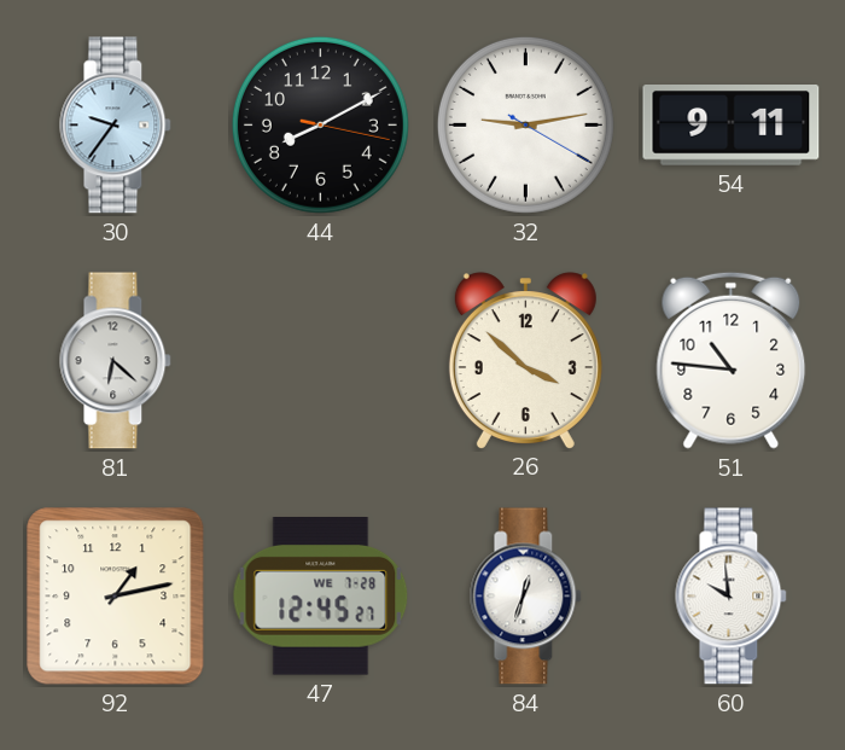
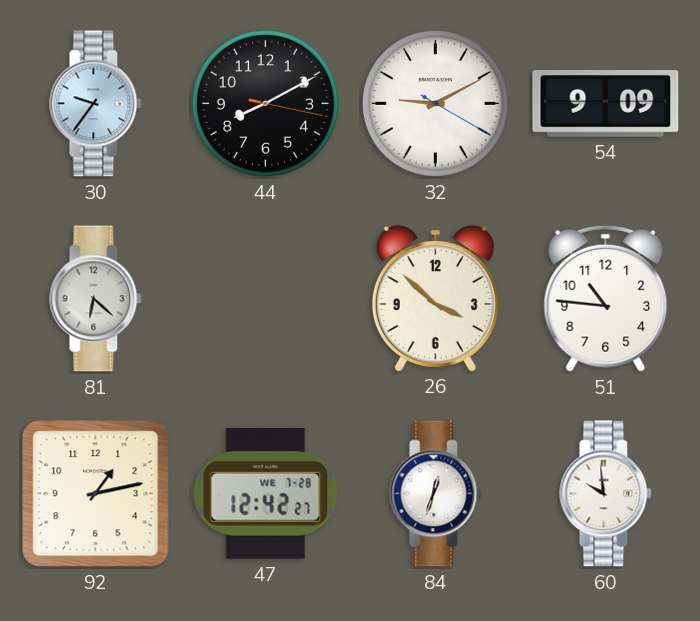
32: 9:13 -> 9:10 (435, 103)
54: 9:11 -> 9:09 (606, 104)
47: 12:45 -> 12:42 (266, 494)
